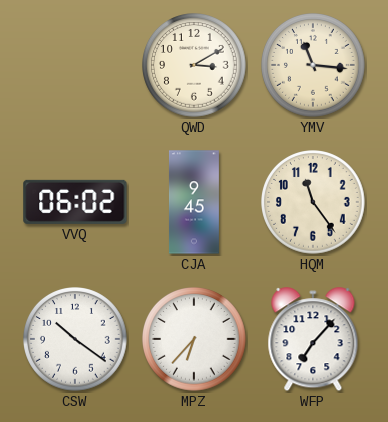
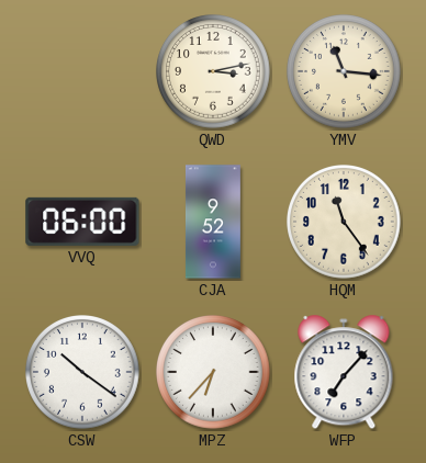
QWD: 3:10 -> 3:13 (214, 72)
VVQ: 06:02 -> 06:00 (82, 222)
CJA: 9:45 -> 9:52 (213, 222)
